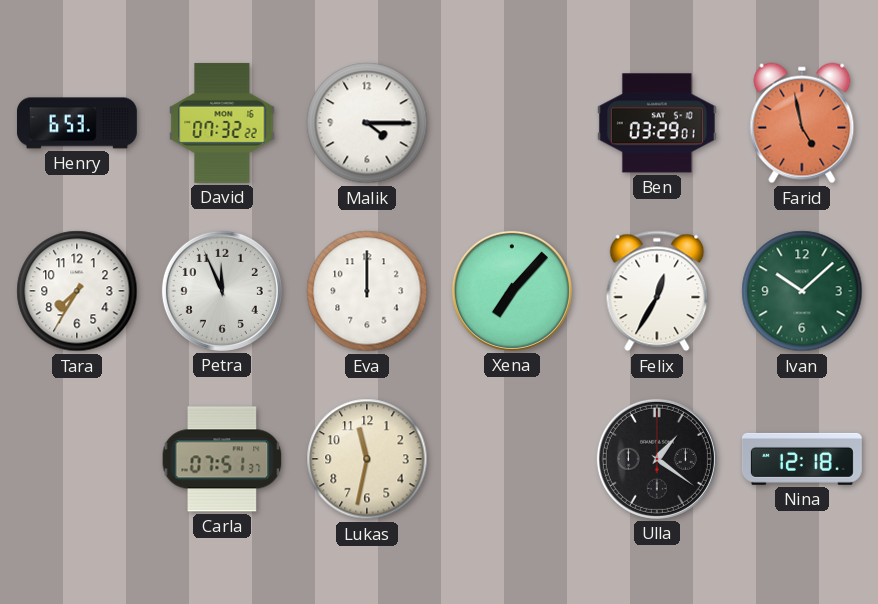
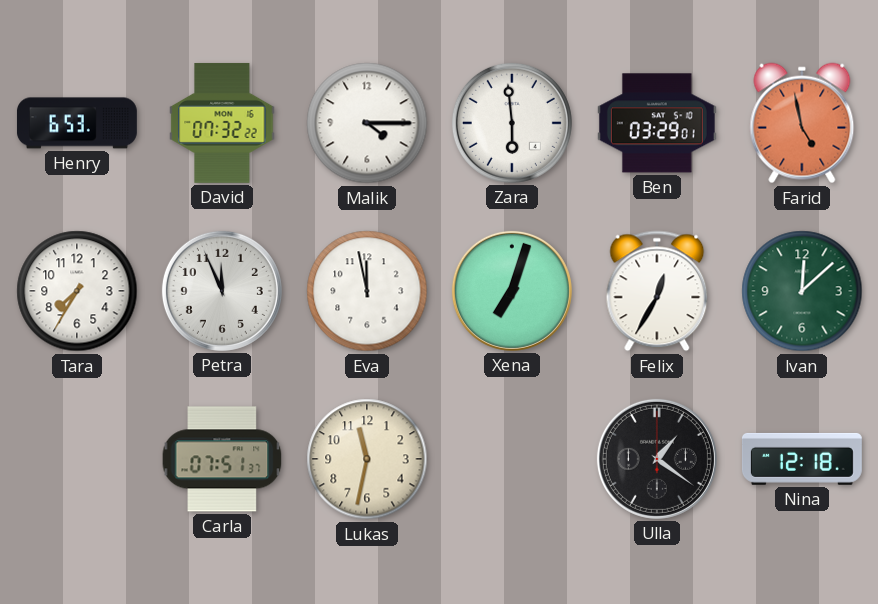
Zara: none -> 5:59 (512, 123)
Eva: 12:00 -> 11:58 (367, 291)
Xena: 7:07 -> 7:03 (512, 291)
Ivan: 10:08 -> 12:08 (802, 291)
